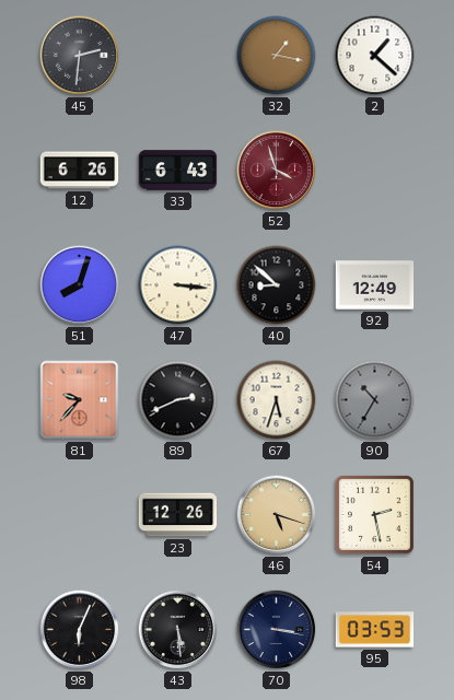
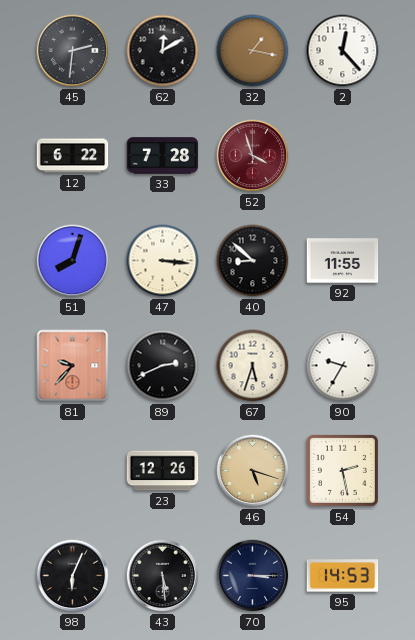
62: none -> 12:10 (163, 51)
2: 1:22 -> 12:23 (343, 51)
12: 6:26 -> 6:22 (73, 156)
33: 6:43 -> 7:28 (163, 156)
92: 12:49 -> 11:55 (343, 261)
90: 10:35 -> 9:35 (343, 366)
90 dial: grey -> white (343, 366)
70: 3:17 -> 3:15 (253, 576)
95: 03:53 -> 14:53 (343, 576)
